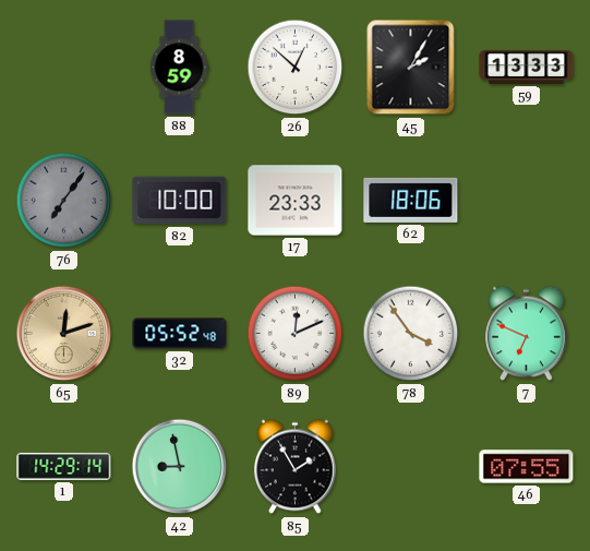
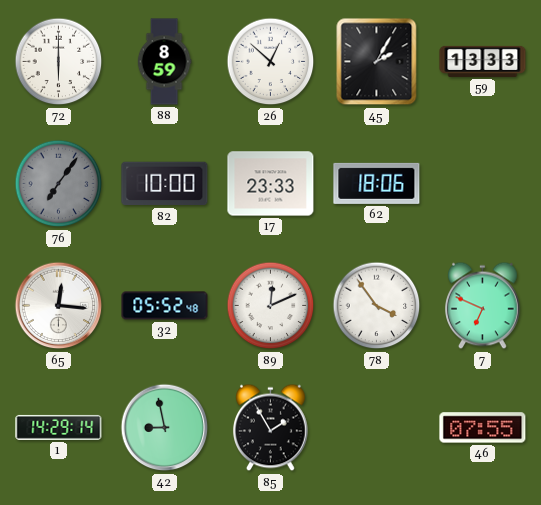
72: none -> 6:00 (59, 62)
65: 12:12 -> 12:16 (59, 306)
65 dial: champagne -> white (59, 306)
